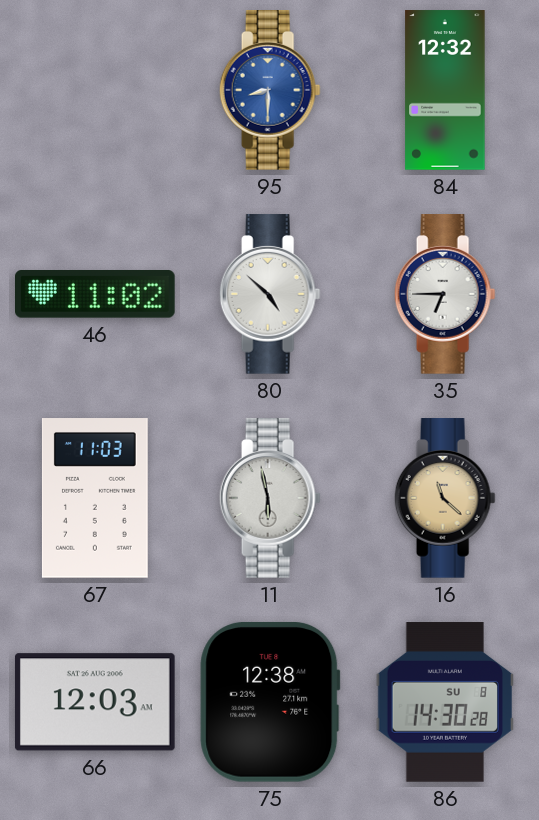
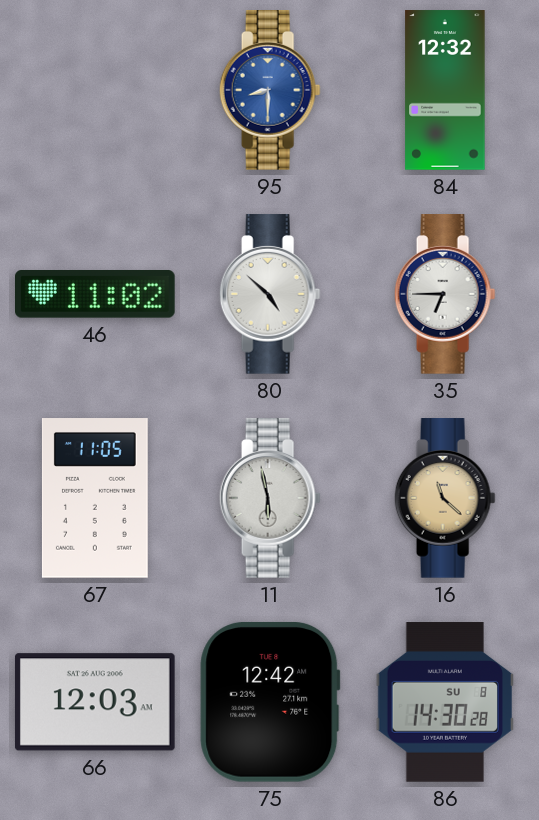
67: 11:03 -> 11:05 (95, 498)
75: 12:38 -> 12:42 (270, 702)
